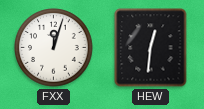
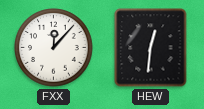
FXX: 12:03 -> 12:07 (54, 48)
